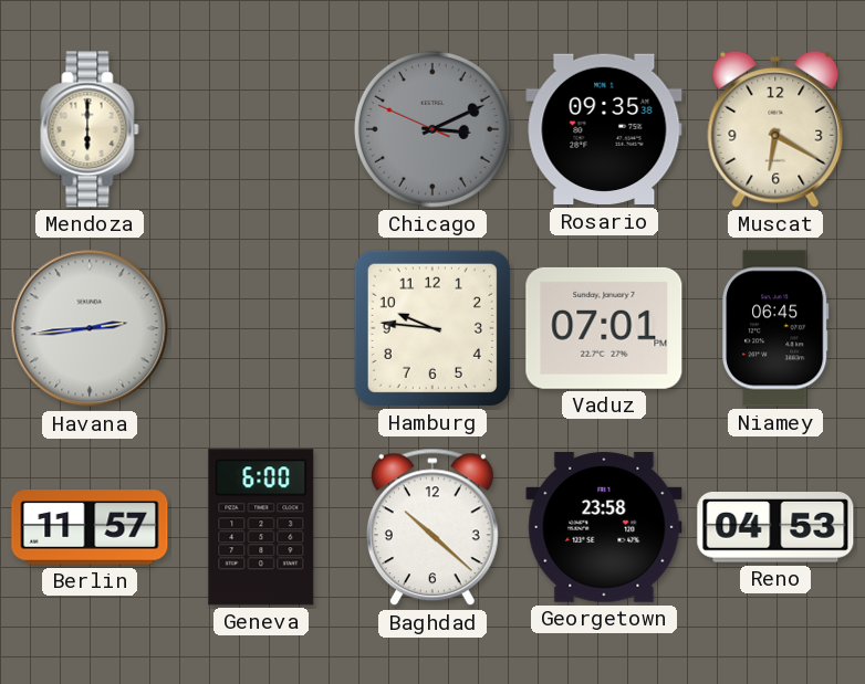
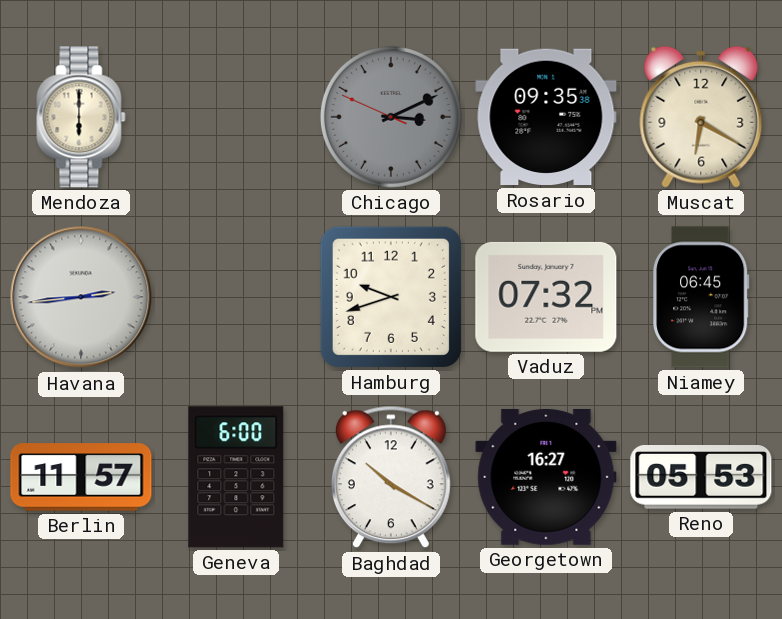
Hamburg: 9:46 -> 9:42 (391, 297)
Vaduz: 07:01 -> 07:32 (546, 297)
Baghdad: 10:22 -> 10:20 (391, 477)
Georgetown: 23:58 -> 16:27 (546, 477)
Reno: 04:53 -> 05:53 (701, 477)
